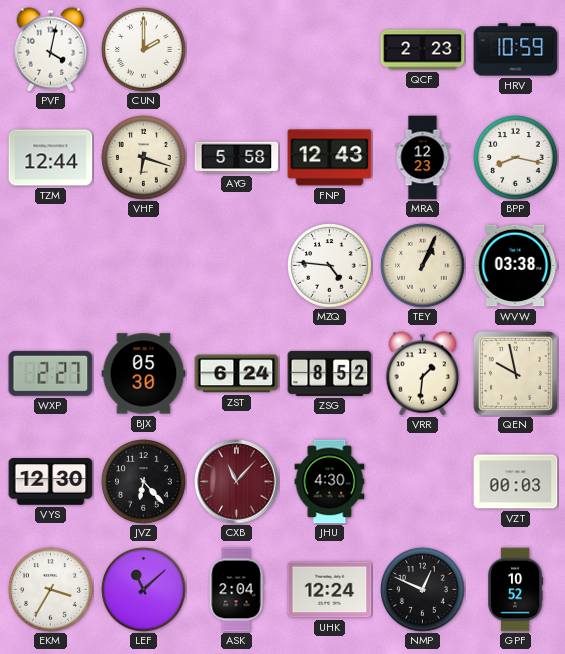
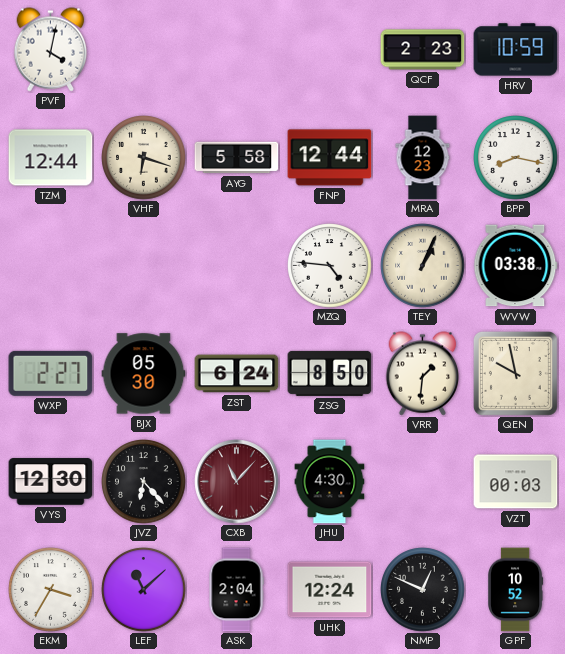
CUN: 2:00 -> none (144, 50)
FNP: 12:43 -> 12:44 (330, 158)
ZSG: 8:52 -> 8:50 (330, 373)
